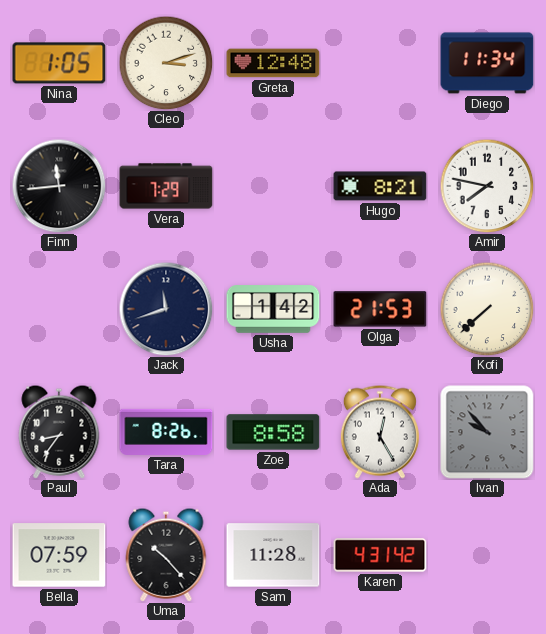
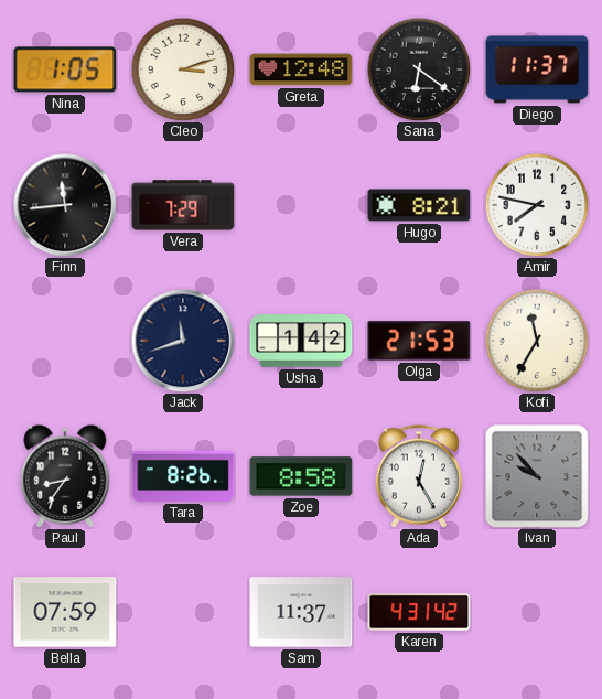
Sana: none -> 6:21 (419, 69)
Diego: 11:34 -> 11:37 (537, 69)
Kofi: 7:38 -> 11:35 (537, 341)
Uma: 10:23 -> none (166, 555)
Sam: 11:28 -> 11:37 (301, 612)
